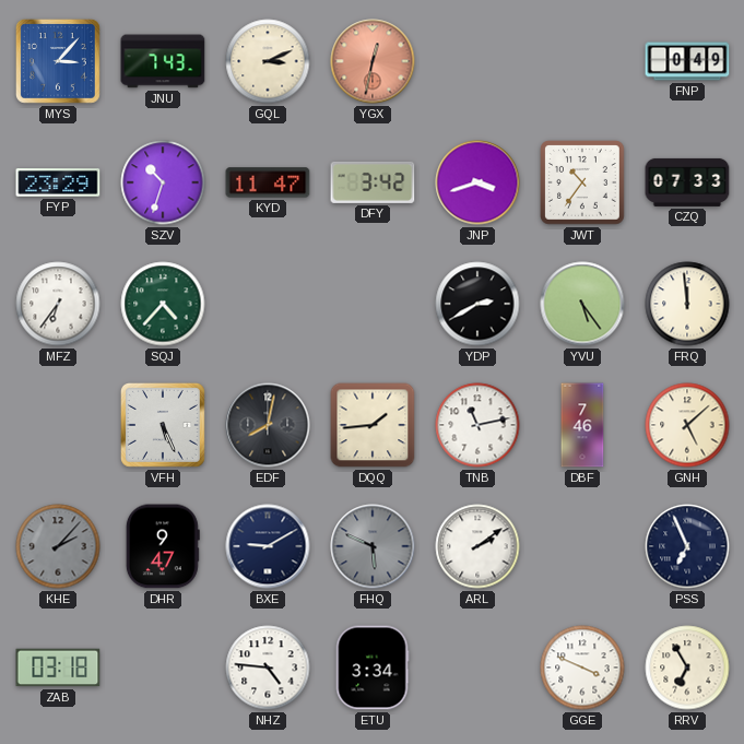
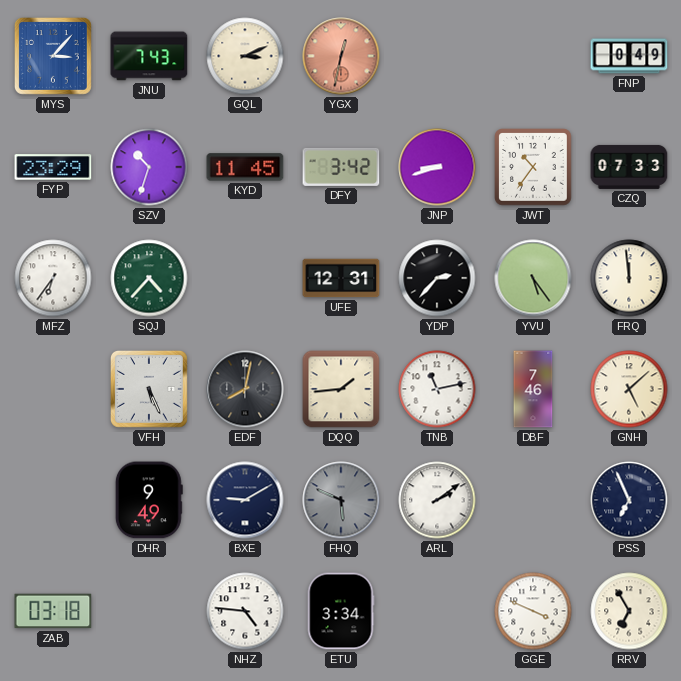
KYD: 11:47 -> 11:45 (245, 167)
JNP: 3:42 -> 8:42 (437, 167)
UFE: none -> 12:31 (341, 278)
YDP: 2:40 -> 2:37 (437, 278)
KHE: 2:07 -> none (58, 546)
DHR: 9:47 -> 9:49 (149, 500)
